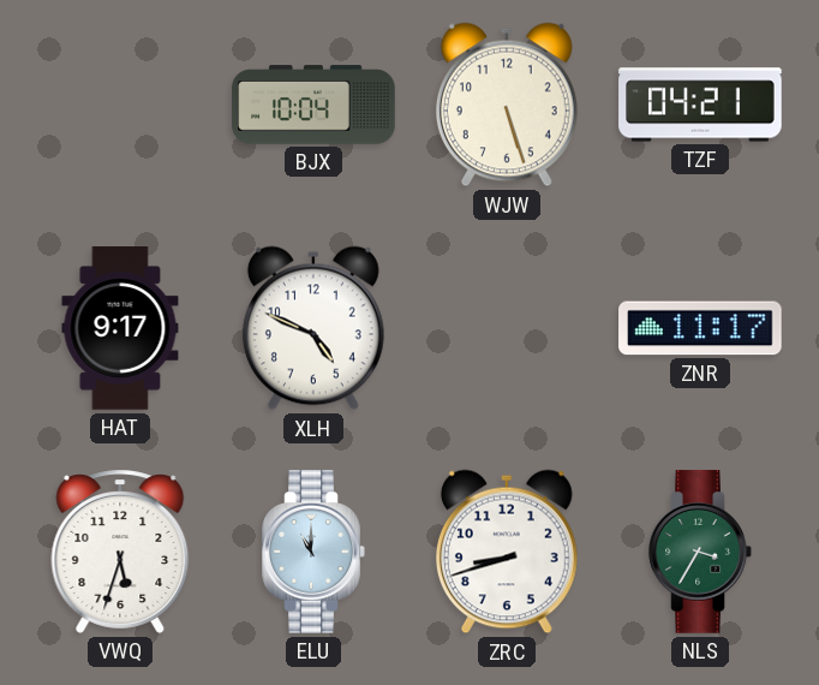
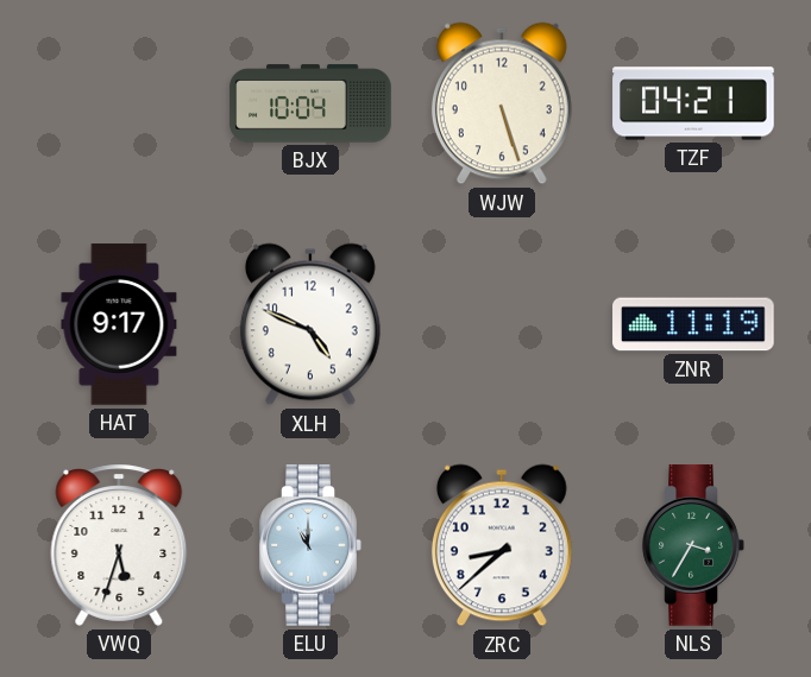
ZNR: 11:17 -> 11:19 (693, 324)
ZRC: 8:42 -> 8:38 (502, 545)
